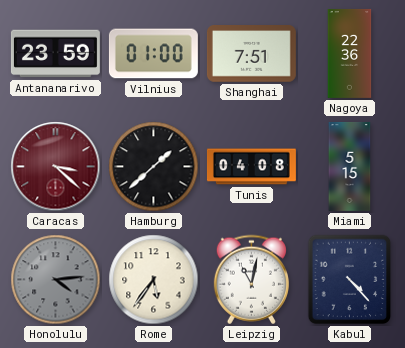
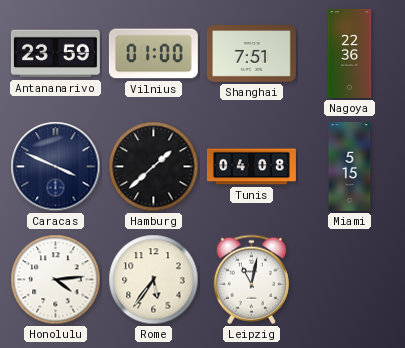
Caracas: 3:22 -> 3:49 (56, 167)
Caracas dial: burgundy -> navy (56, 167)
Honolulu dial: grey -> white (56, 280)
Kabul: 4:23 -> none (350, 280)
